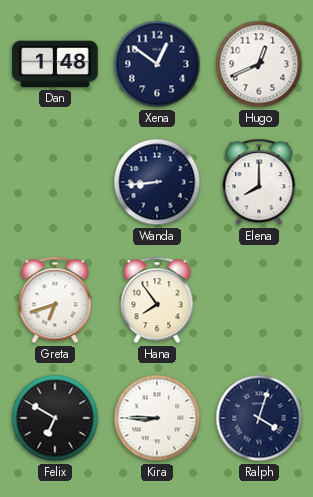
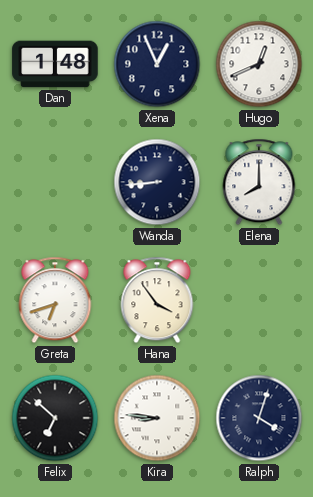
Xena: 12:51 -> 12:56 (157, 64)
Hana: 7:54 -> 3:54 (157, 300)
Felix: 6:50 -> 6:52 (55, 418)
Kira: 8:45 -> 8:46 (157, 418)
